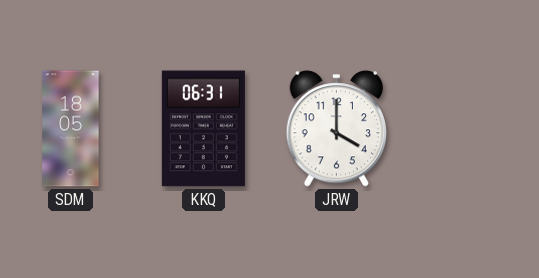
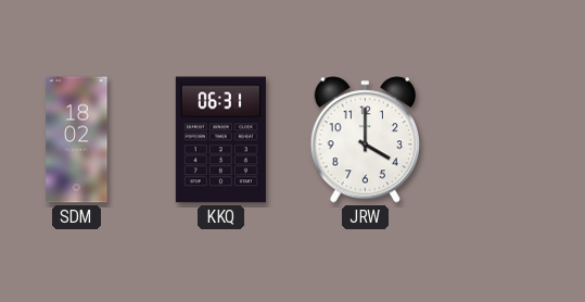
SDM: 18:05 -> 18:02 (77, 140)
